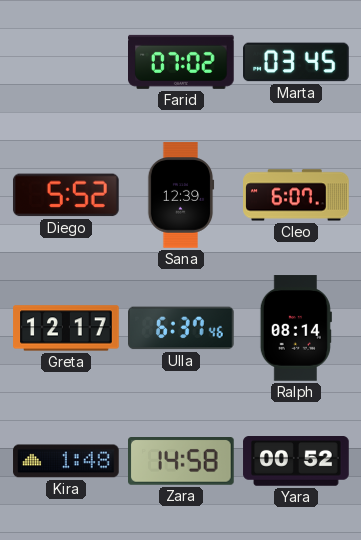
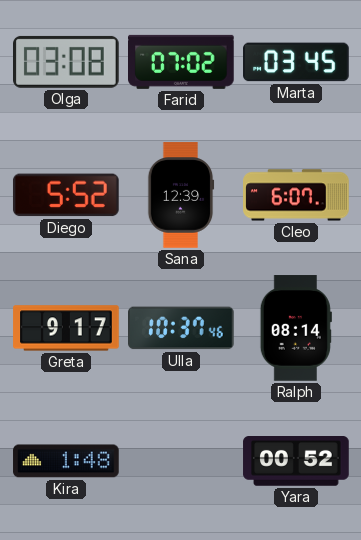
Olga: none -> 03:08 (67, 62)
Greta: 12:17 -> 9:17 (66, 328)
Ulla: 6:37 -> 10:37 (182, 328)
Zara: 14:58 -> none (182, 462)
